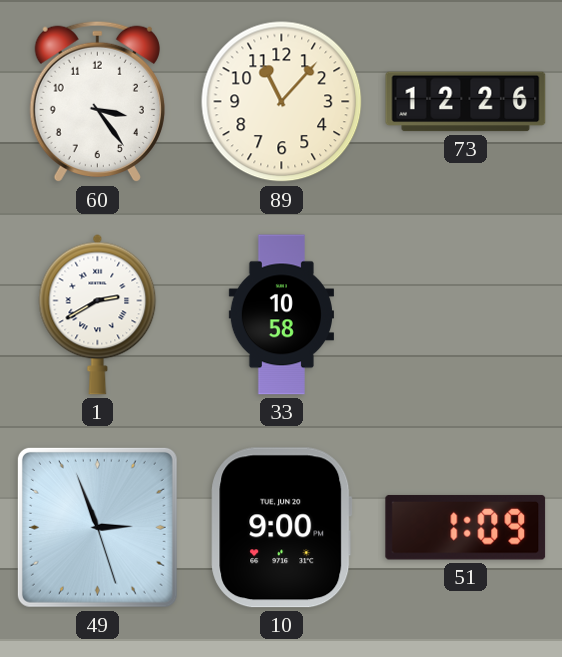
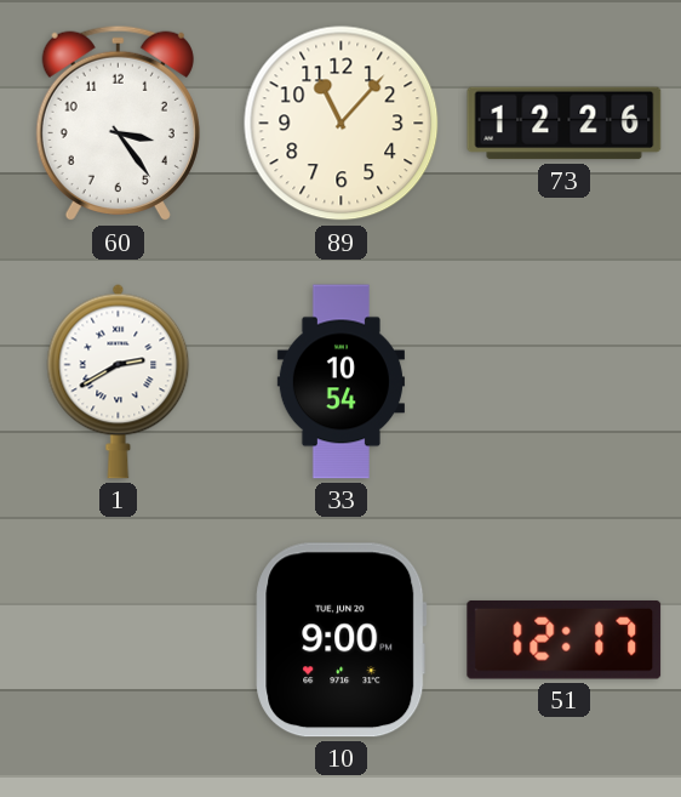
33: 10:58 -> 10:54 (340, 382)
49: 2:56 -> none (97, 527)
51: 1:09 -> 12:17 (565, 639)
